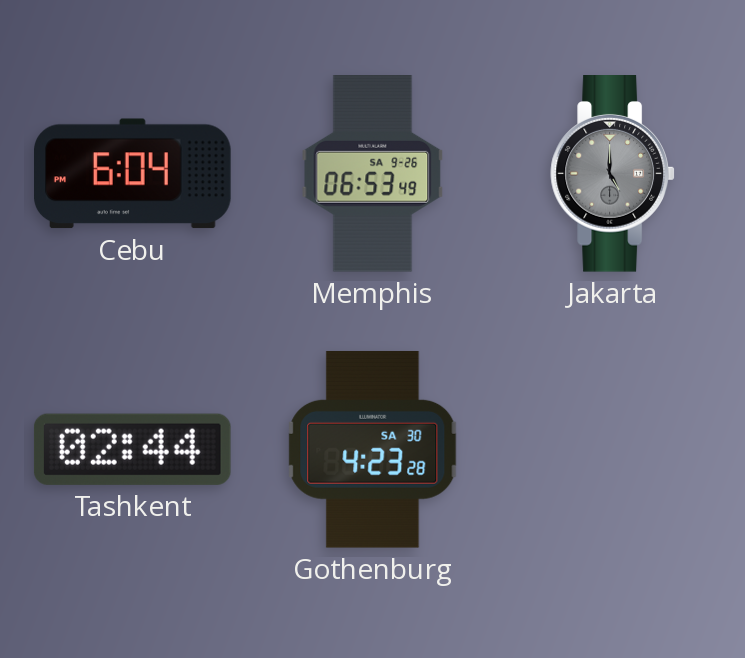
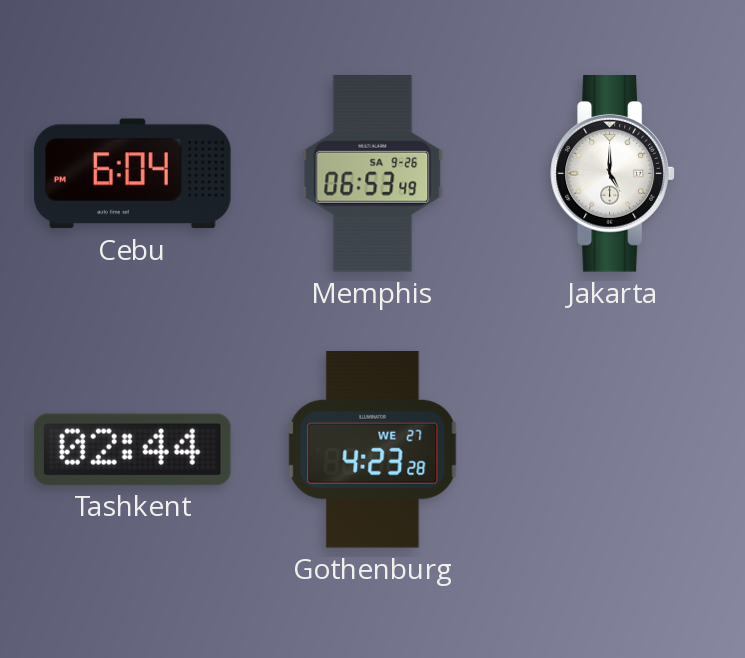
Jakarta dial: grey -> white (613, 174)
Gothenburg date: SA 30 -> WE 27 (373, 449)
